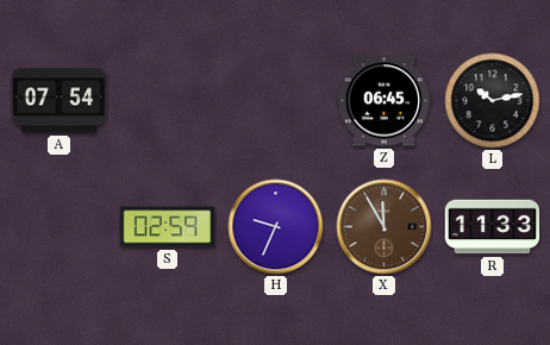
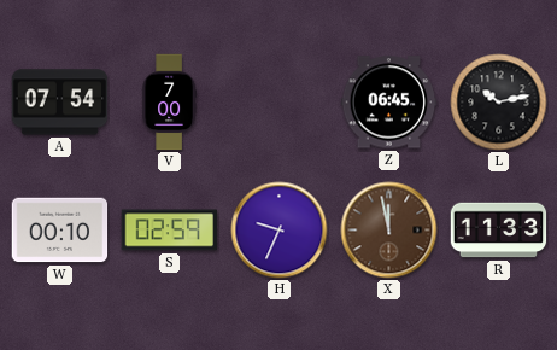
V: none -> 7:00 (169, 103)
W: none -> 00:10 (60, 231)
X: 11:55 -> 11:58 (389, 231)
